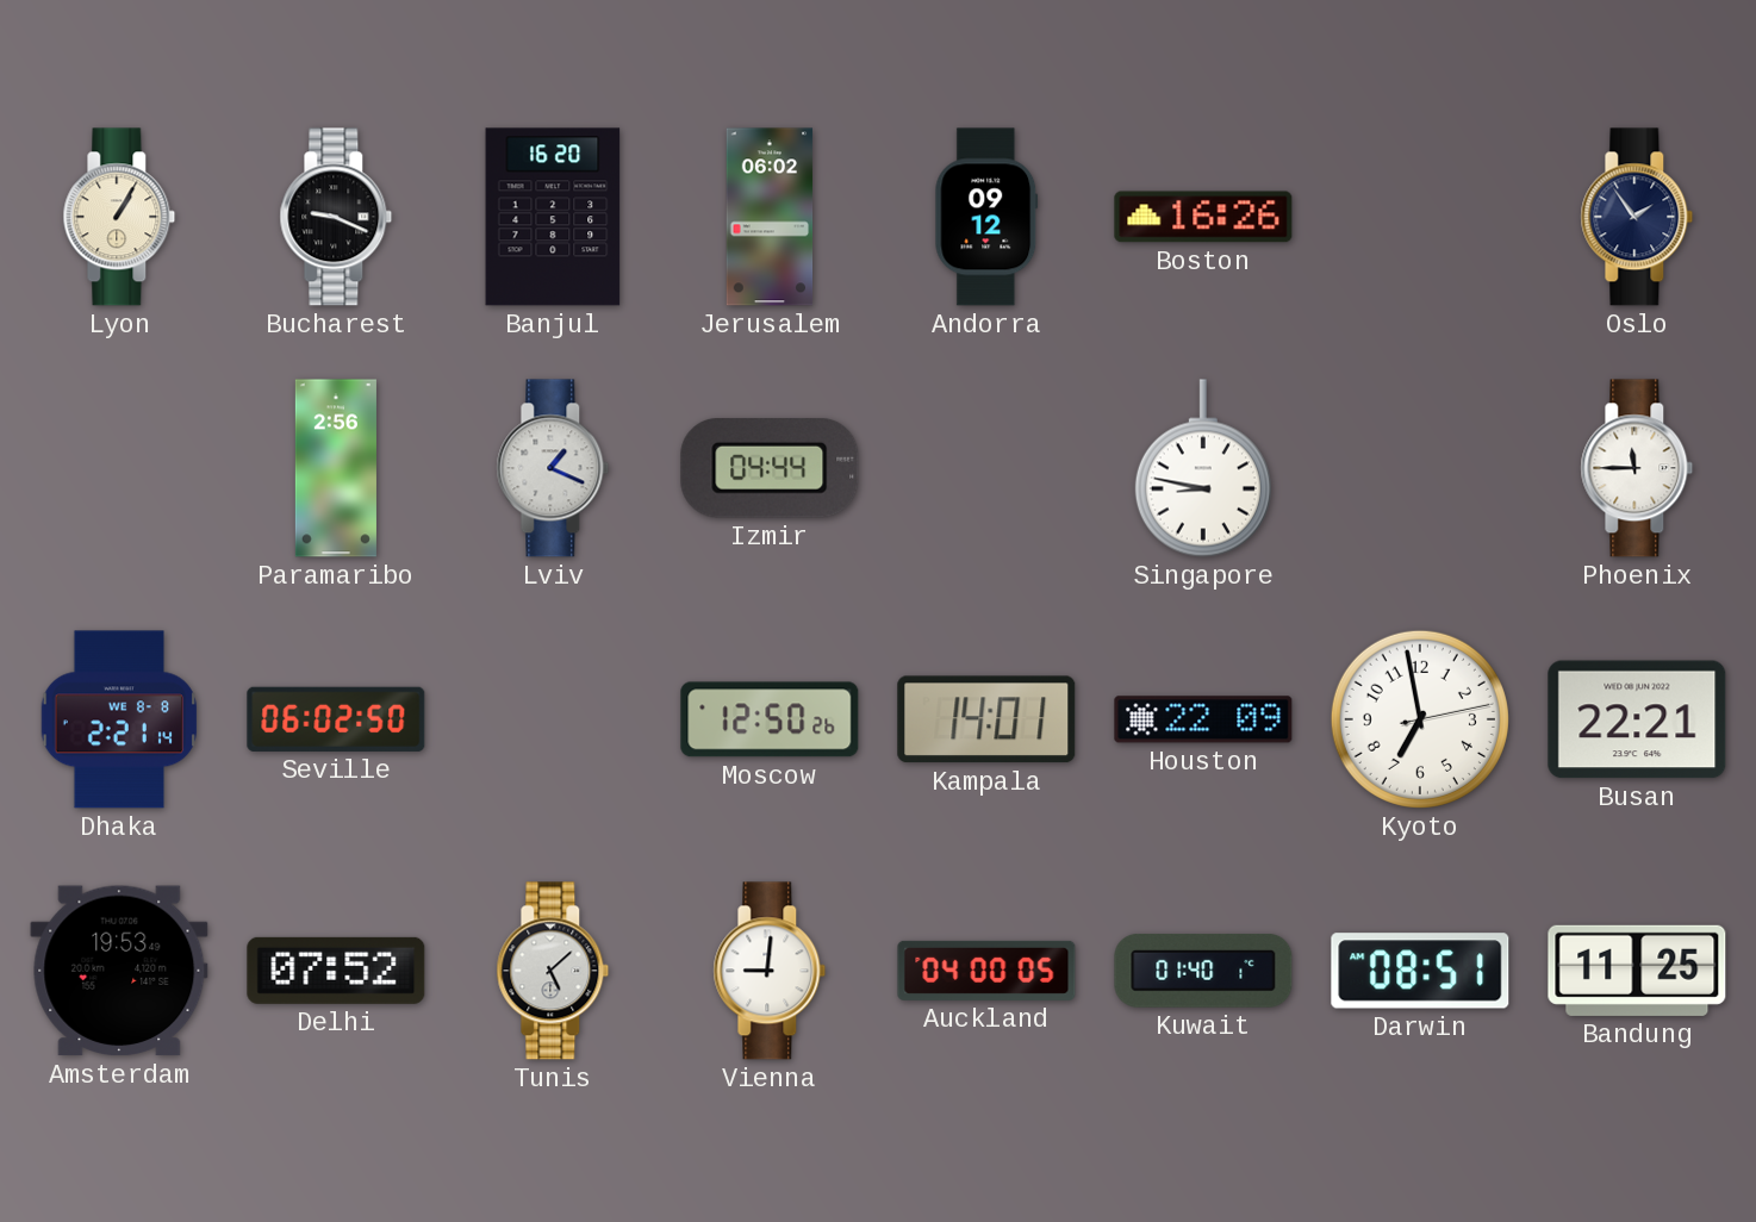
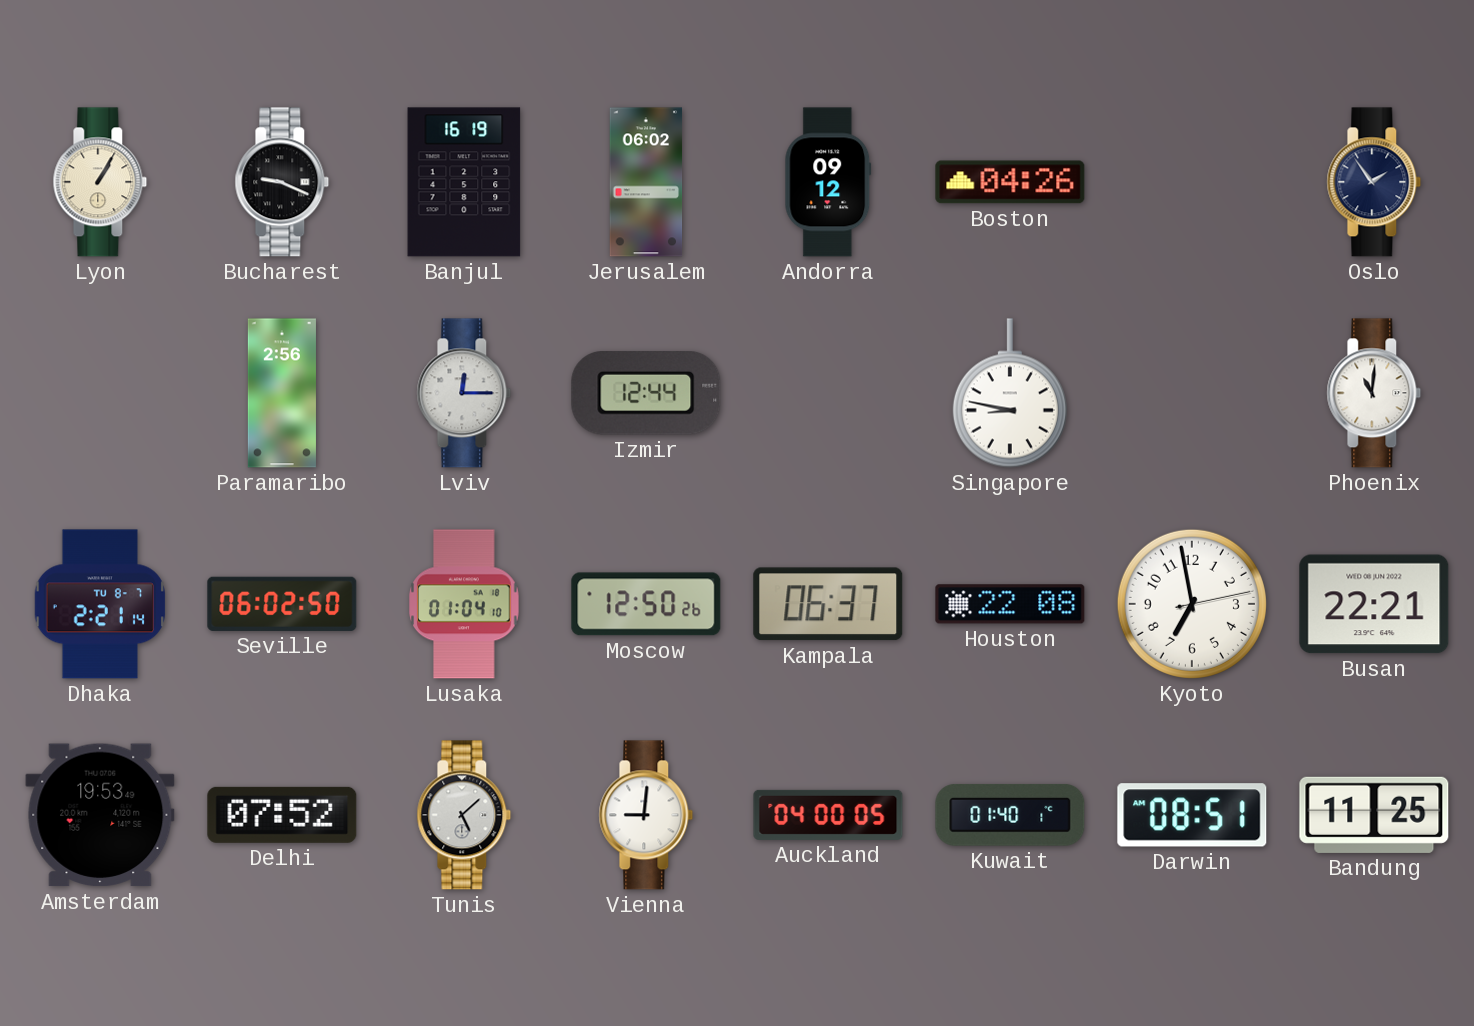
Banjul: 16:20 -> 16:19 (464, 182)
Boston: 16:26 -> 04:26 (1010, 182)
Lviv: 1:19 -> 12:15 (464, 393)
Izmir: 04:44 -> 12:44 (646, 394)
Phoenix: 11:45 -> 11:01 (1374, 393)
Dhaka date: WE 8-8 -> TU 8-7 (100, 604)
Lusaka: none -> 01:04 (464, 604)
Kampala: 14:01 -> 06:37 (828, 604)
Houston: 22:09 -> 22:08 (1010, 604)
